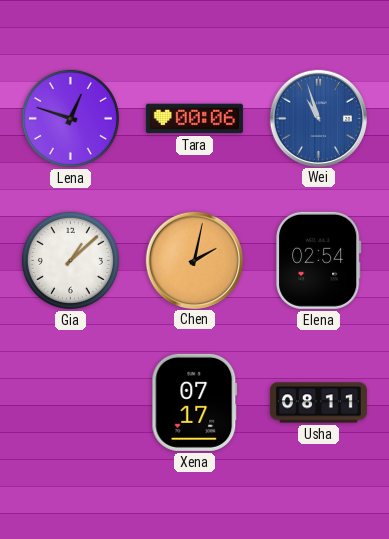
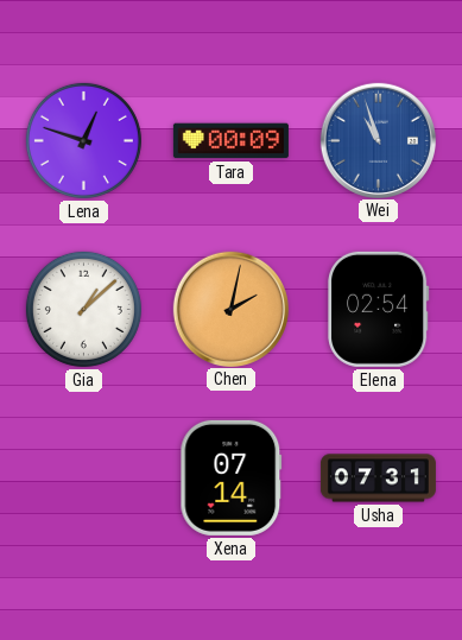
Tara: 00:06 -> 00:09 (230, 141)
Xena: 07:17 -> 07:14 (232, 477)
Usha: 08:11 -> 07:31 (378, 479)
